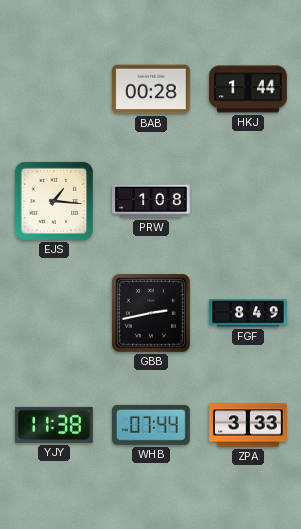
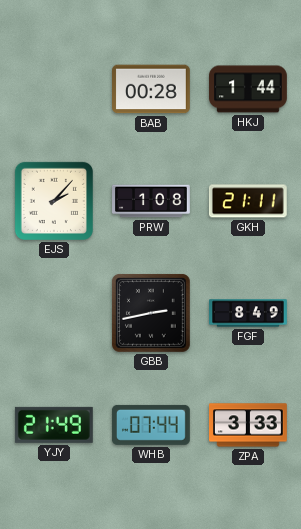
EJS: 1:16 -> 2:07 (54, 201)
GKH: none -> 21:11 (248, 201)
YJY: 11:38 -> 21:49 (54, 425)
